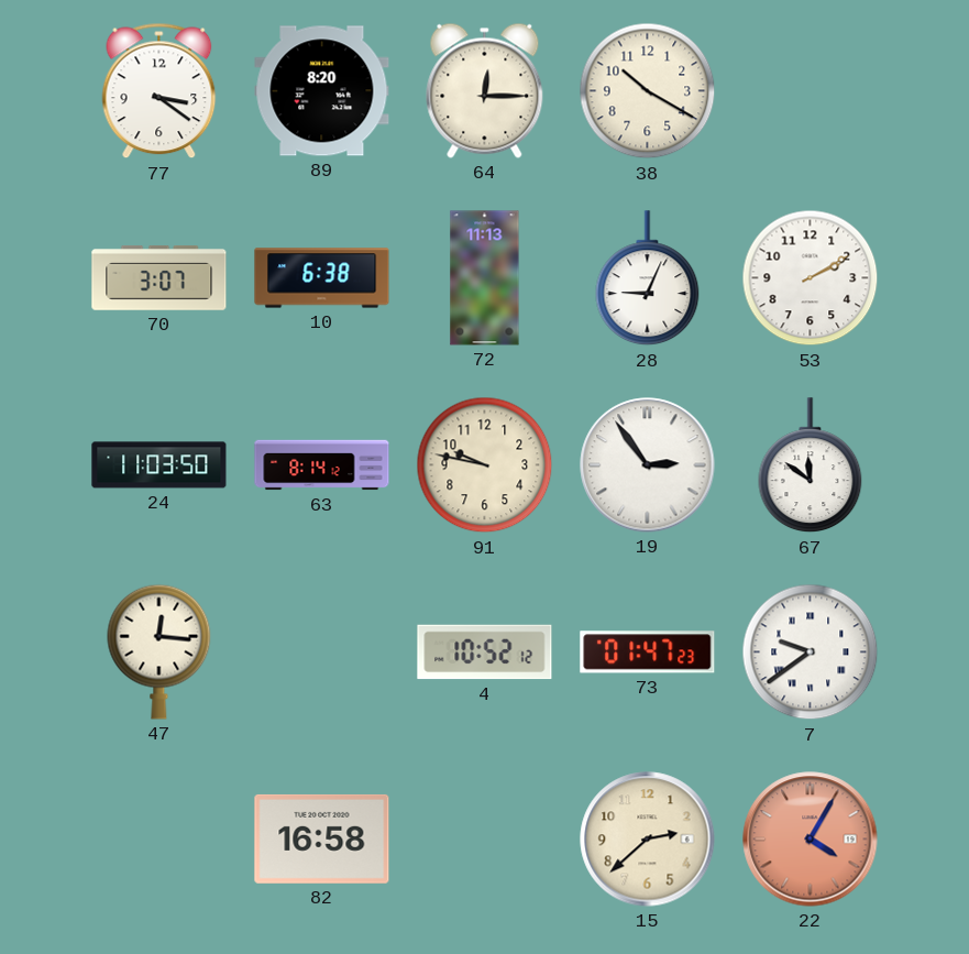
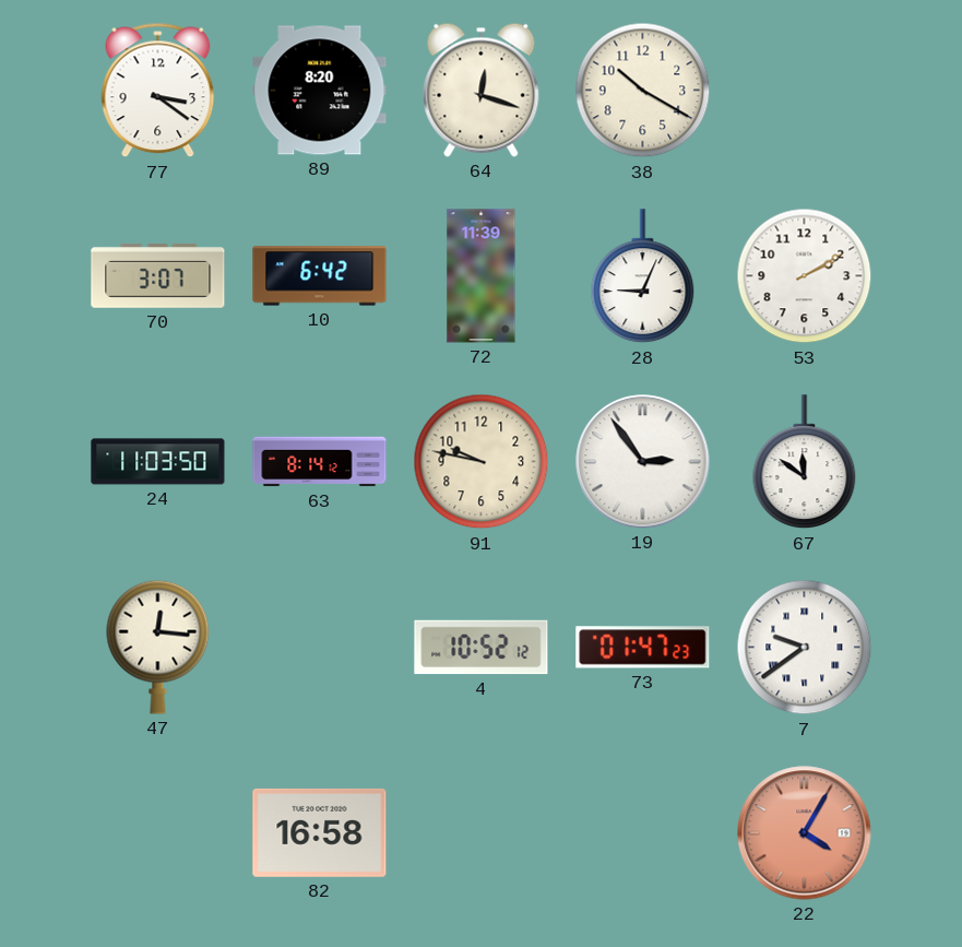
64: 12:15 -> 12:18 (482, 90)
10: 6:38 -> 6:42 (320, 276)
72: 11:13 -> 11:39 (482, 276)
15: 2:38 -> none (648, 840)
